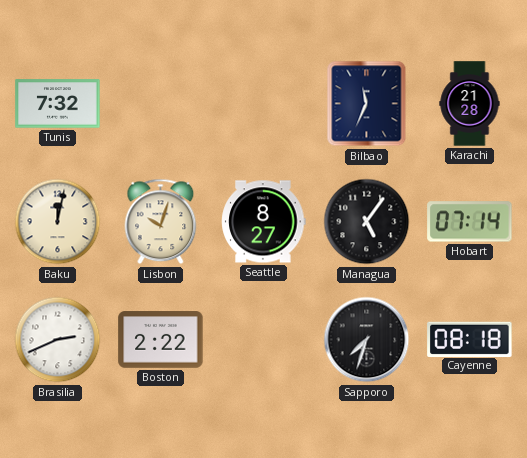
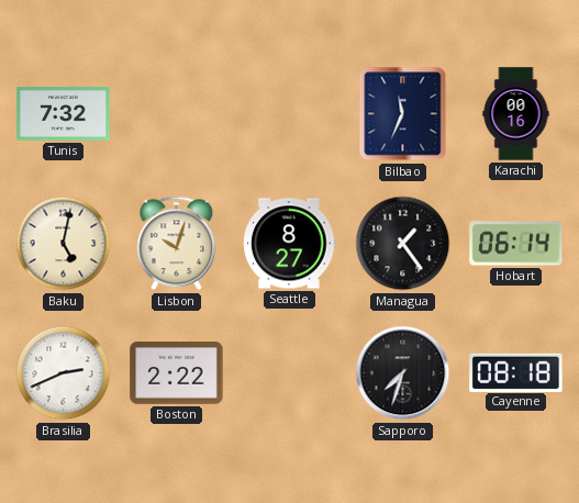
Karachi: 21:28 -> 00:16 (516, 114)
Baku: 12:02 -> 5:02 (64, 244)
Managua: 5:06 -> 1:24 (403, 244)
Hobart: 07:14 -> 06:14 (516, 244)
